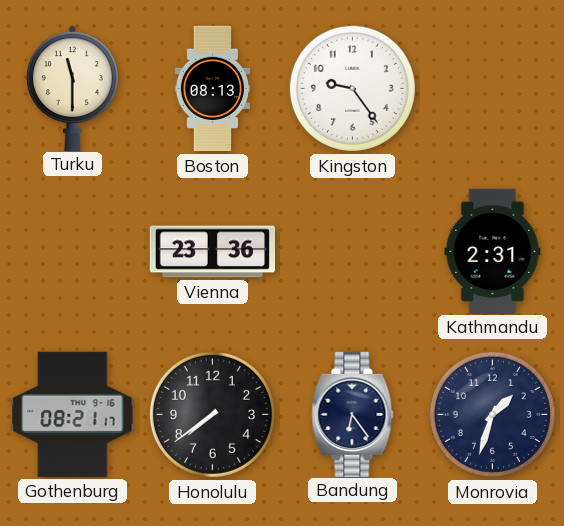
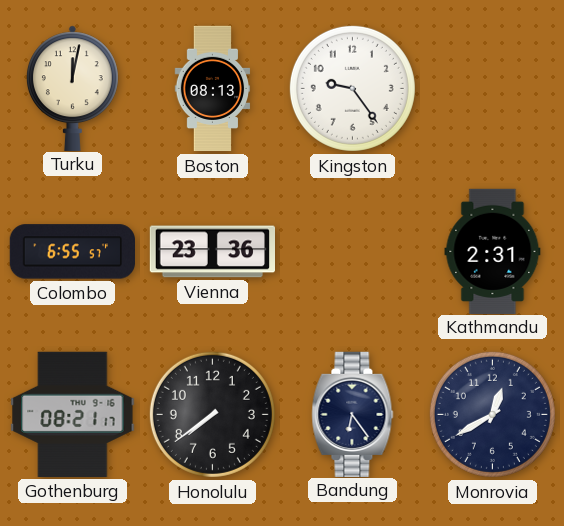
Turku: 11:30 -> 12:02 (72, 88)
Colombo: none -> 6:55 (72, 252)
Monrovia: 1:33 -> 12:40 (492, 414)
